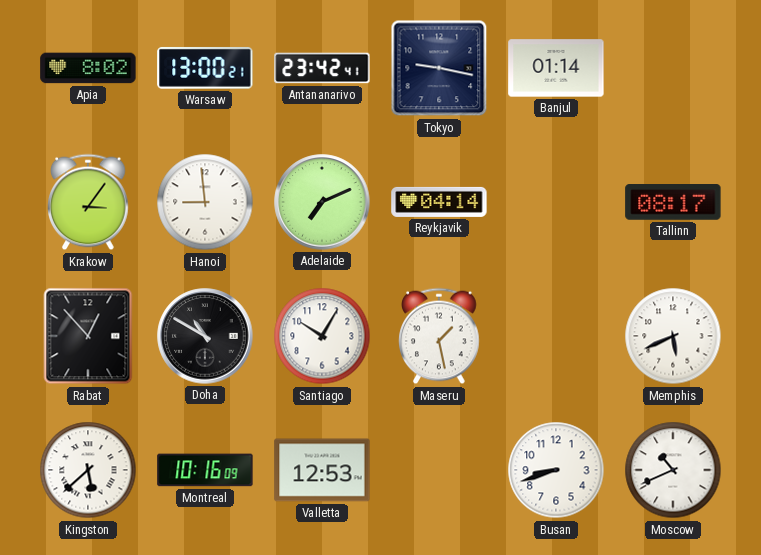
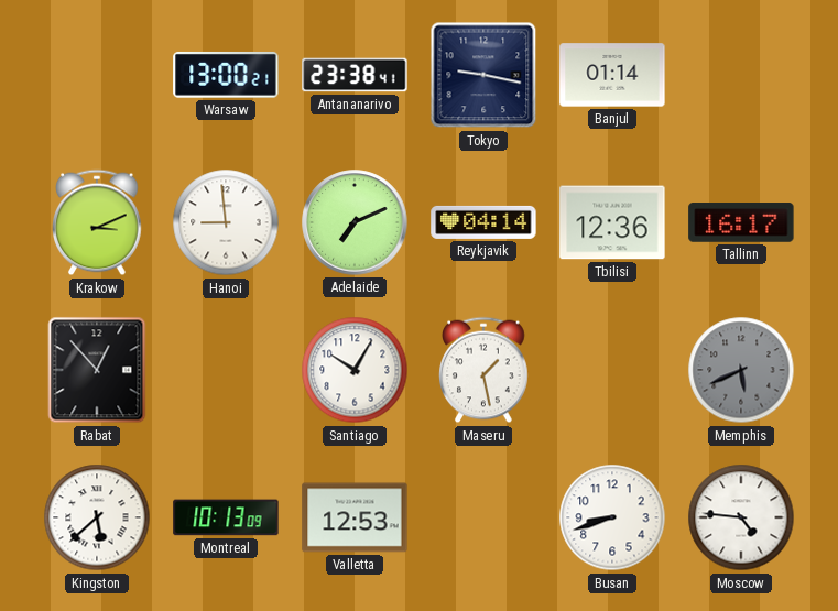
Apia: 8:02 -> none (88, 68)
Antananarivo: 23:42 -> 23:38 (355, 75)
Krakow: 3:06 -> 3:11 (97, 222)
Tbilisi: none -> 12:36 (612, 222)
Tallinn: 08:17 -> 16:17 (741, 223)
Doha: 10:50 -> none (205, 336)
Memphis dial: white -> grey (741, 370)
Montreal: 10:16 -> 10:13 (226, 517)
Moscow: 10:41 -> 4:46 (741, 517)
